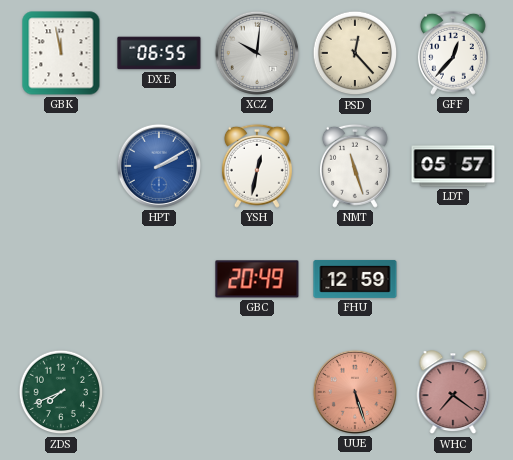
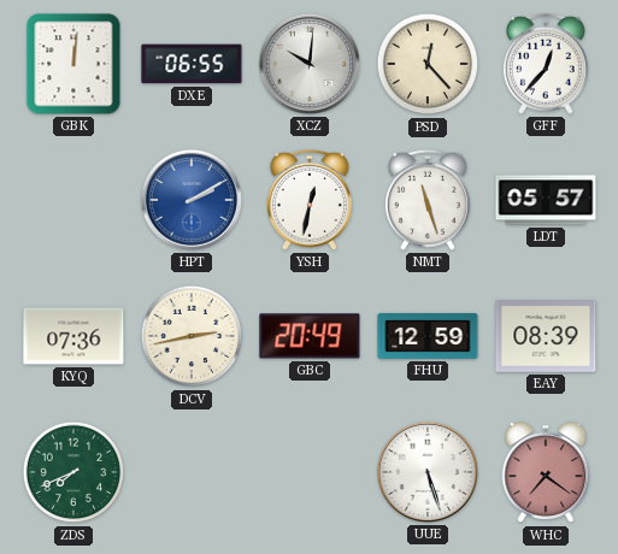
GBK: 11:58 -> 12:01 (73, 64)
KYQ: none -> 07:36 (73, 336)
DCV: none -> 2:43 (192, 336)
EAY: none -> 08:39 (546, 337)
UUE dial: salmon -> white (428, 472)
